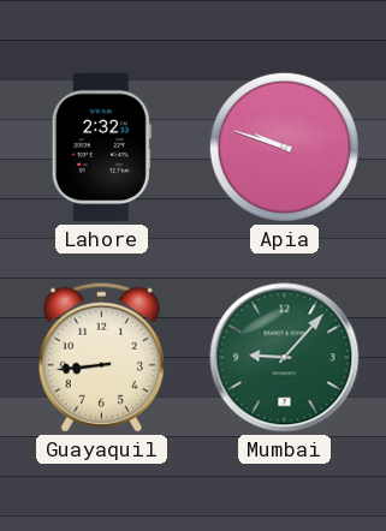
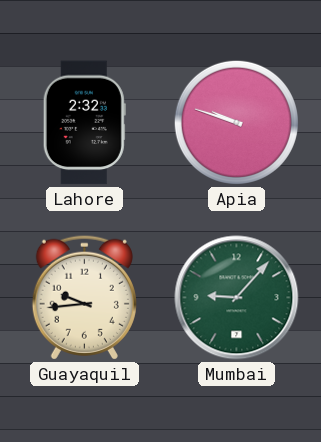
Guayaquil: 8:44 -> 9:44 (84, 297)
